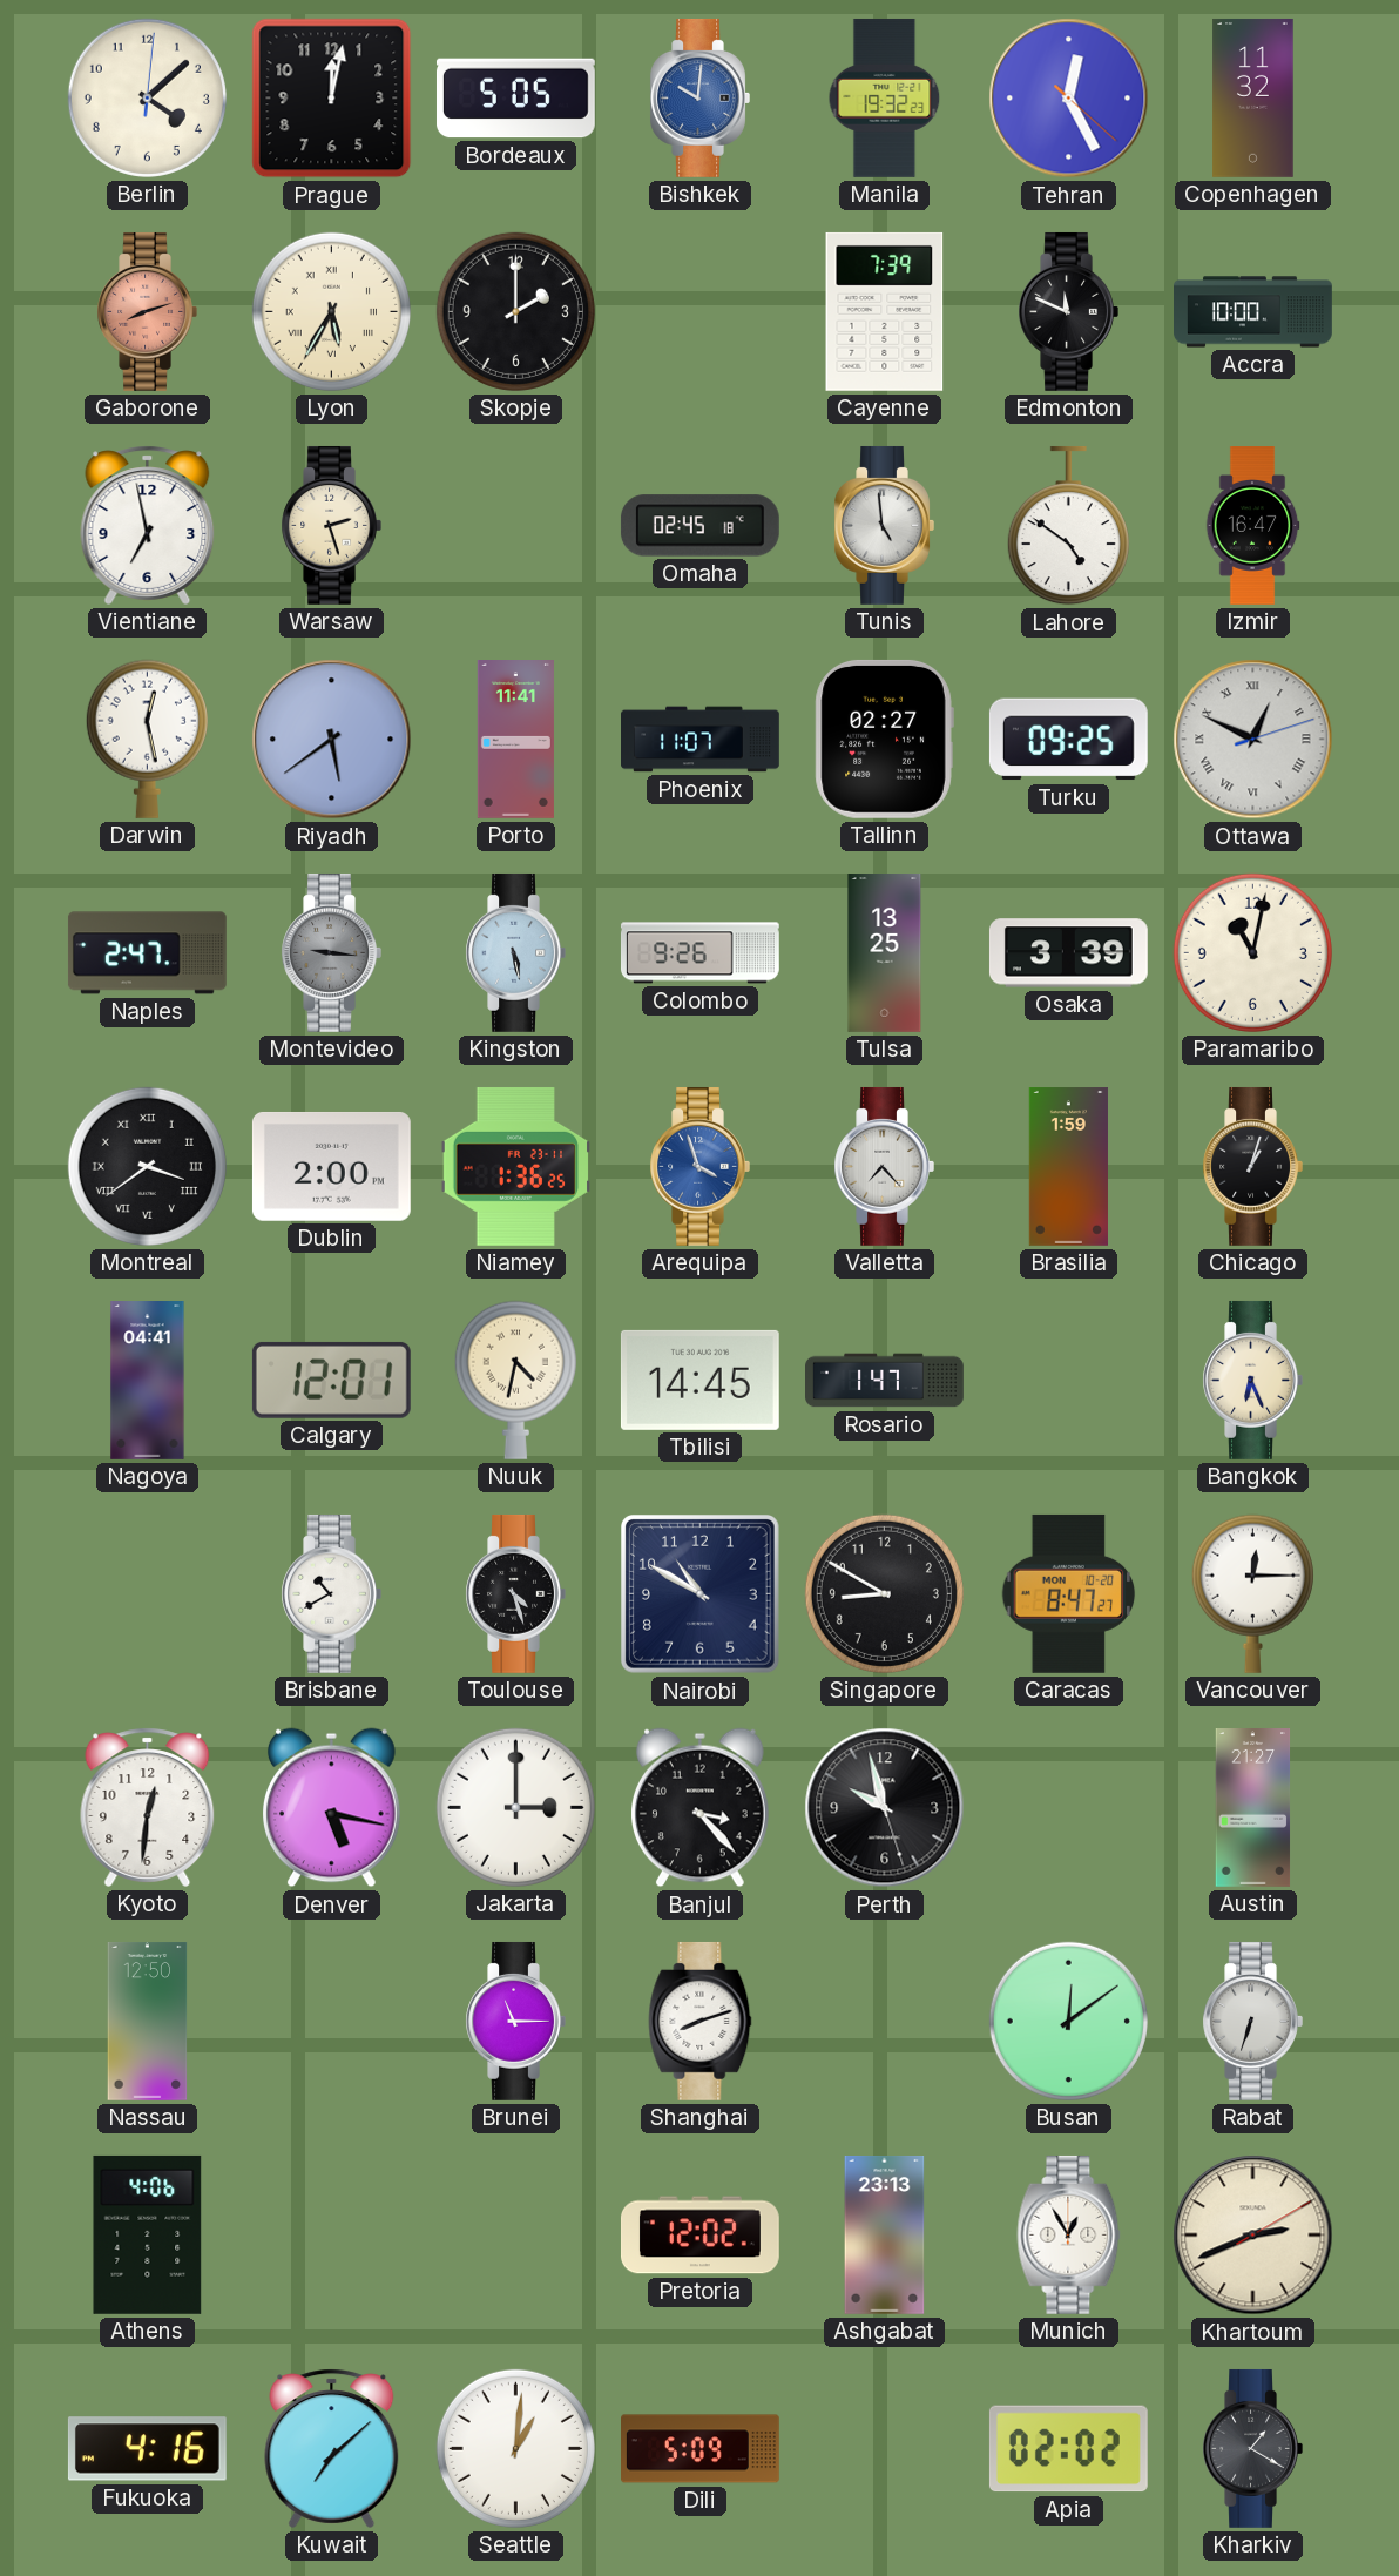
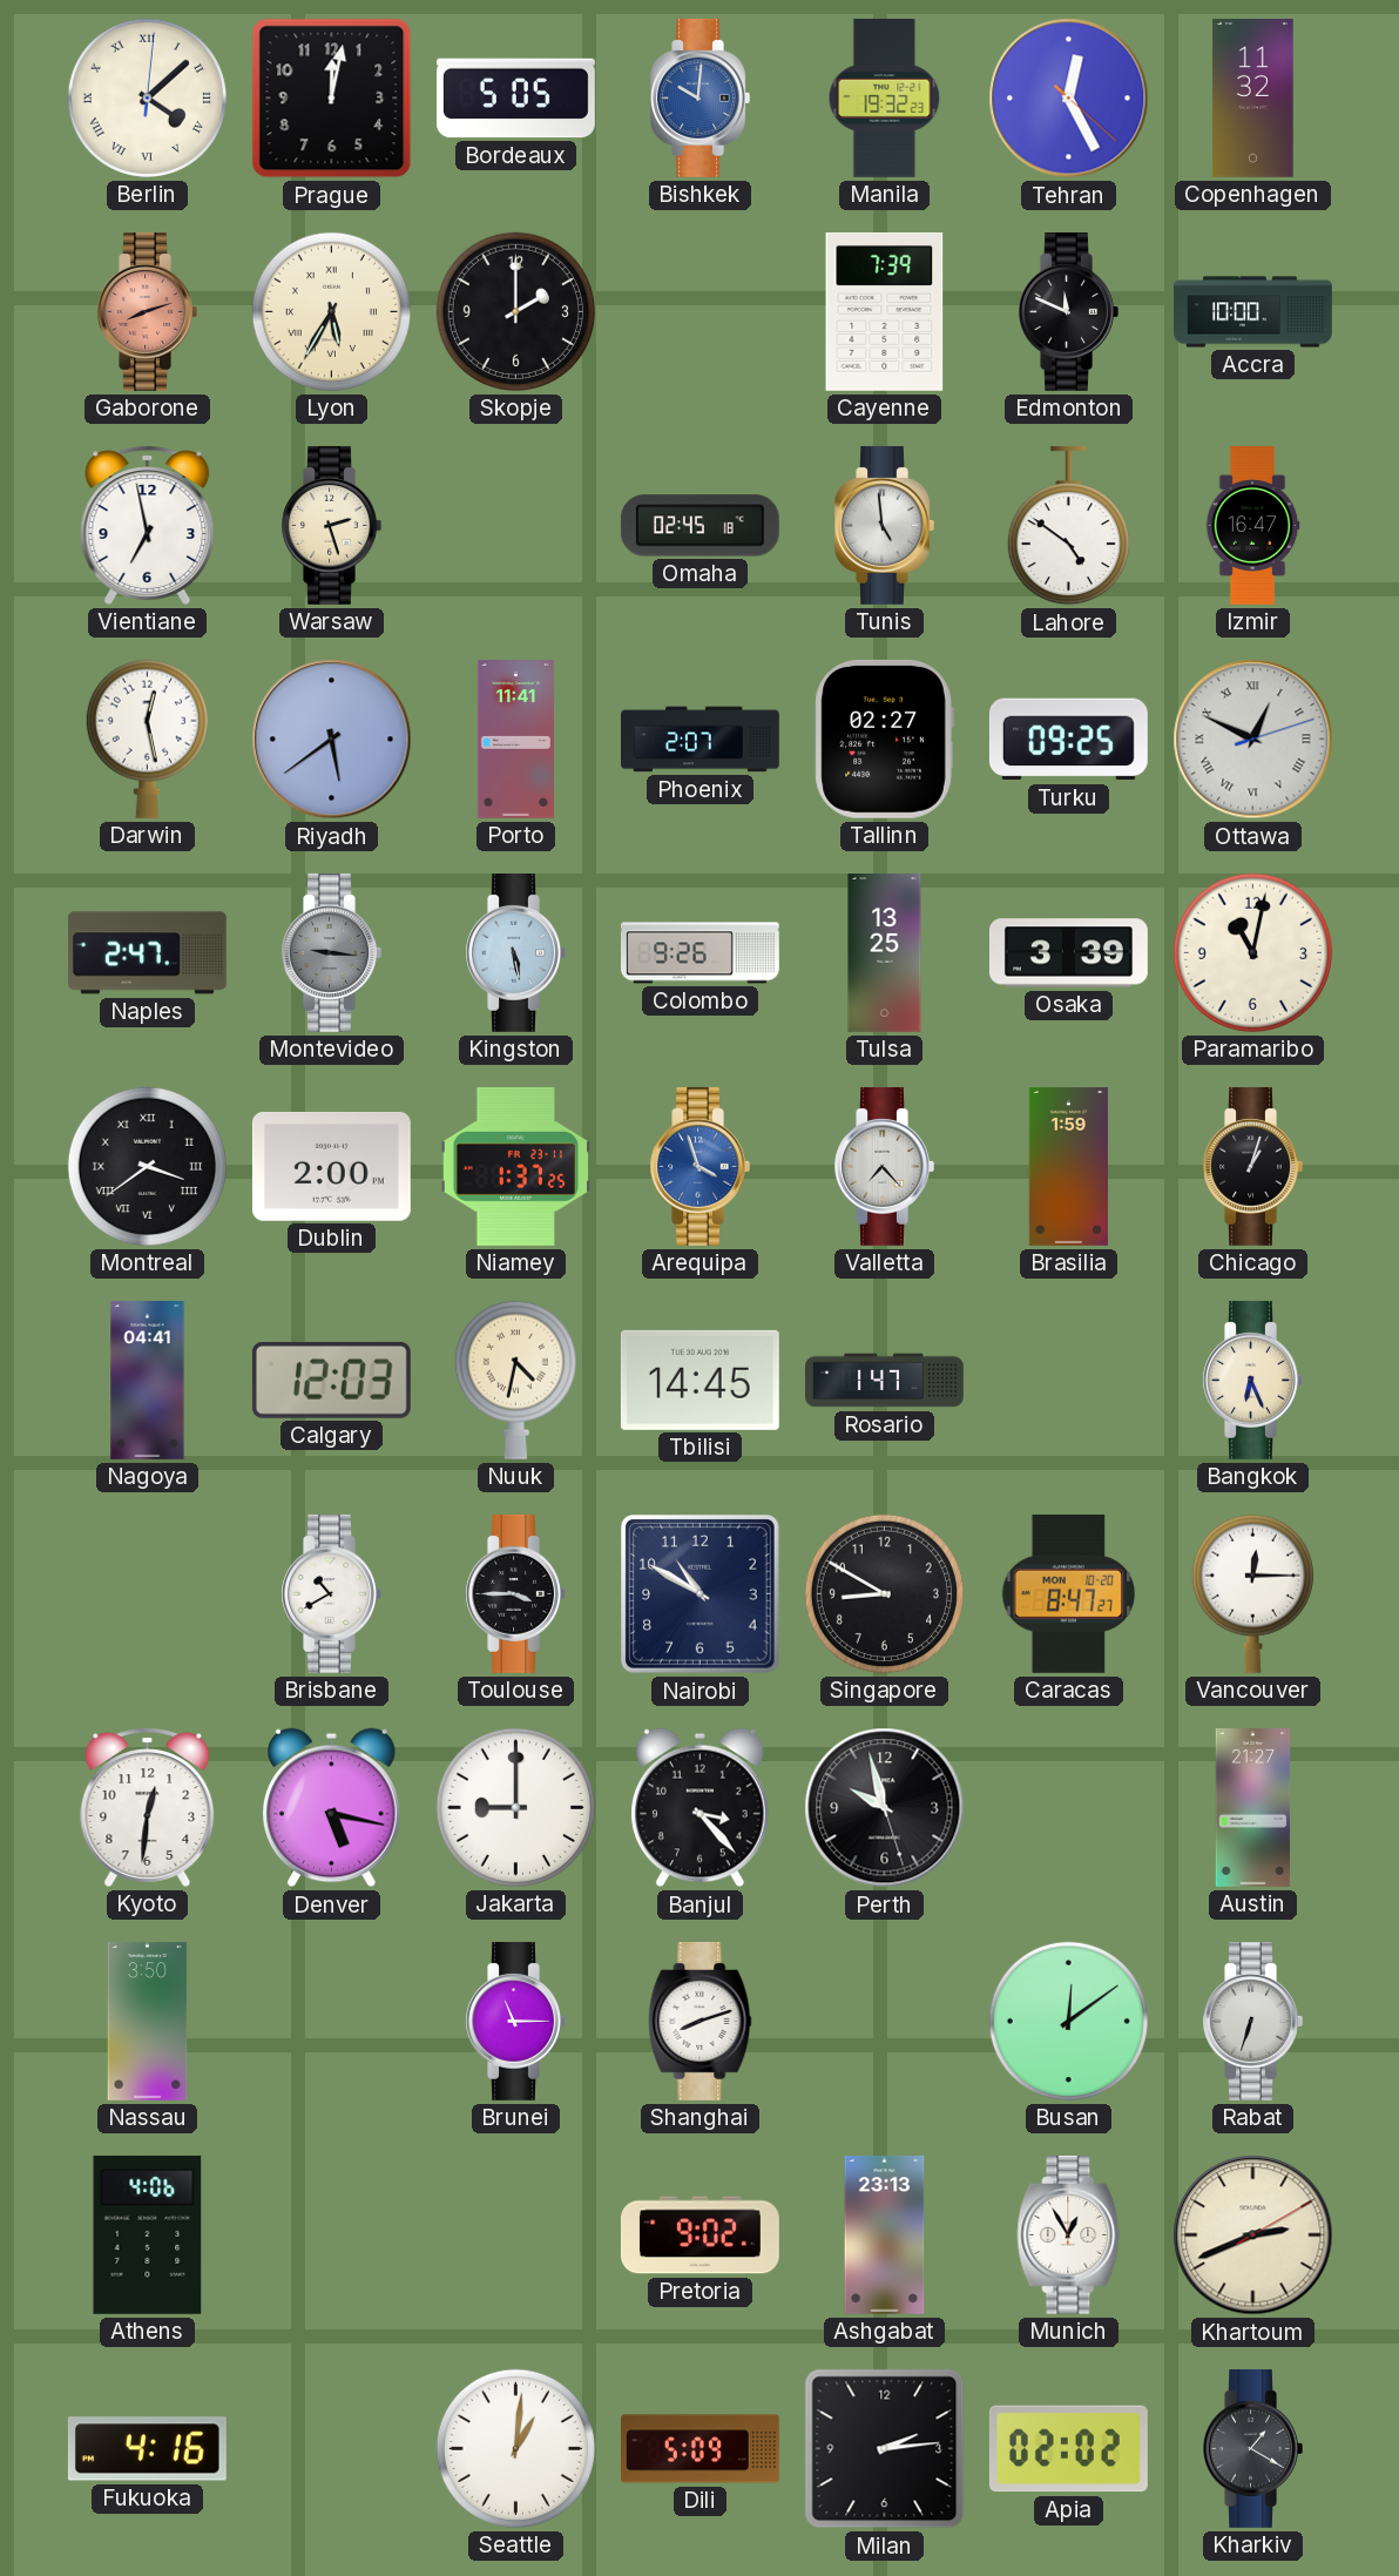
Berlin numerals: Arabic -> Roman (147, 97)
Phoenix: 11:07 -> 2:07 (701, 740)
Niamey: 1:36 -> 1:37 (515, 1166)
Calgary: 12:01 -> 12:03 (331, 1380)
Toulouse: 4:27 -> 3:45 (515, 1593)
Jakarta: 3:00 -> 9:00 (515, 1807)
Nassau: 12:50 -> 3:50 (148, 2022)
Pretoria: 12:02 -> 9:02 (699, 2236)
Kuwait: 7:08 -> none (332, 2448)
Milan: none -> 2:14 (885, 2449)
